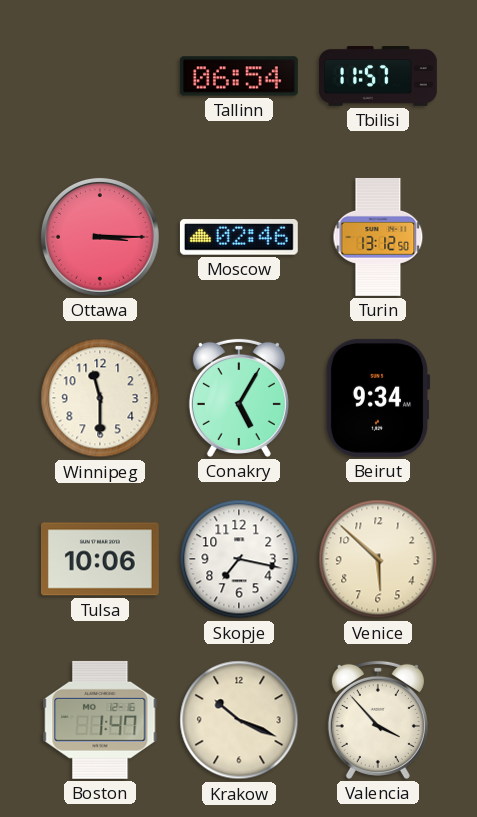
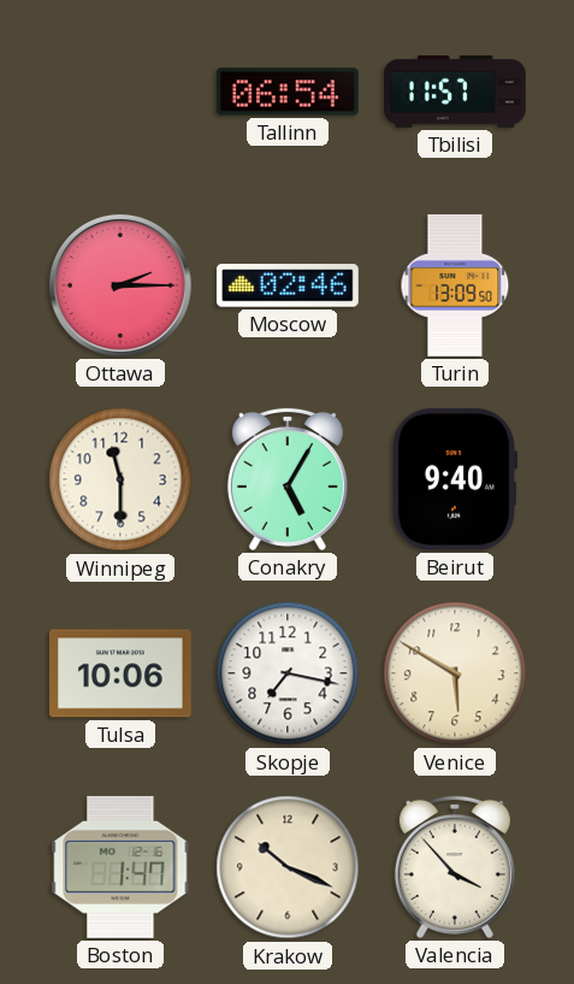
Ottawa: 3:15 -> 2:15 (120, 285)
Turin: 13:12 -> 13:09 (455, 285)
Beirut: 9:34 -> 9:40 (455, 479)
Venice: 5:52 -> 5:50 (455, 673)
